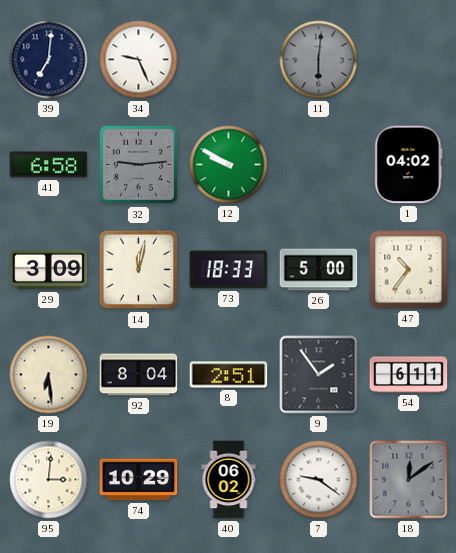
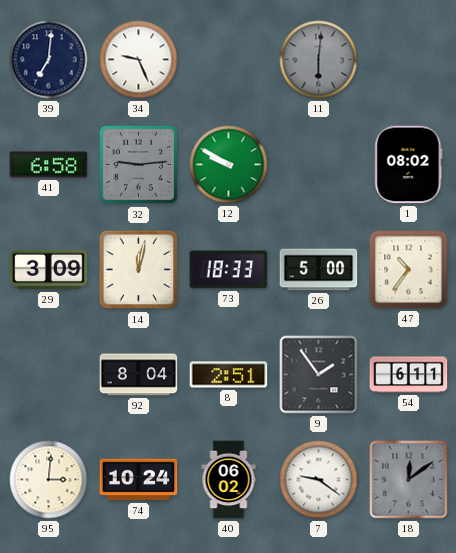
1: 04:02 -> 08:02 (409, 165)
19: 6:29 -> none (49, 375)
74: 10:29 -> 10:24 (139, 480)
